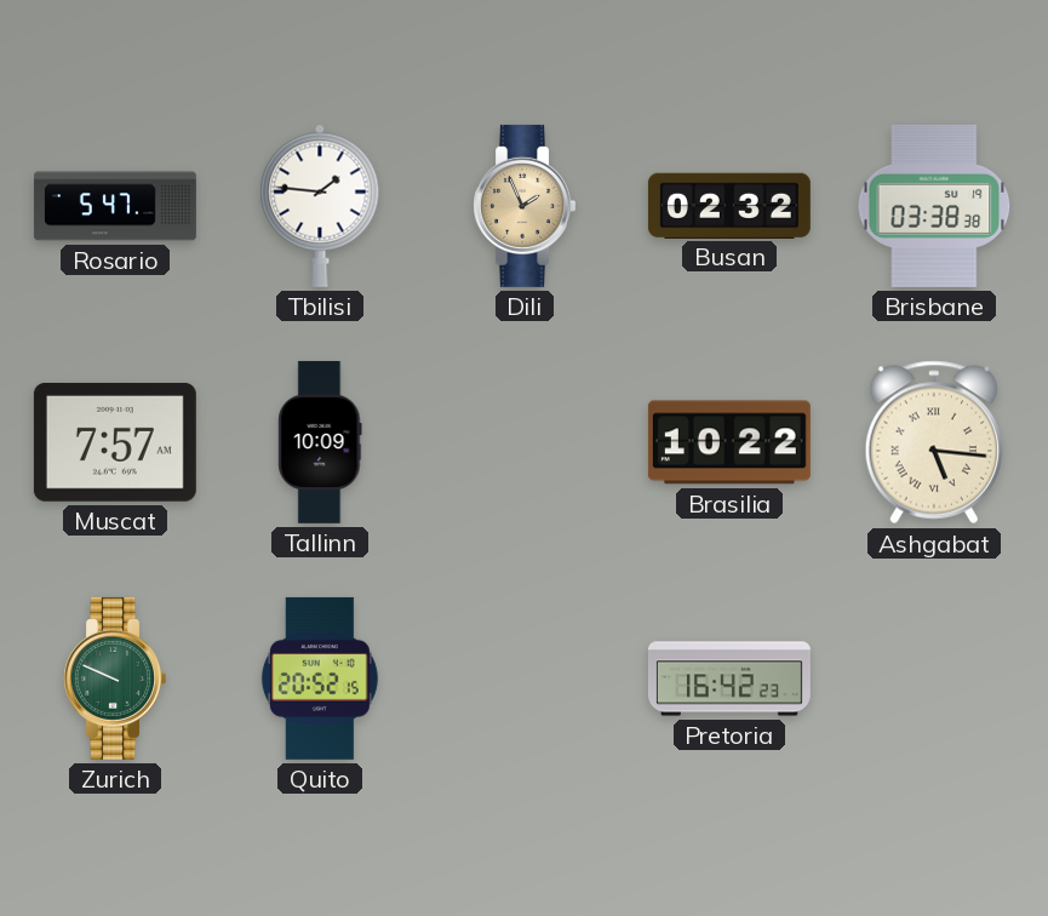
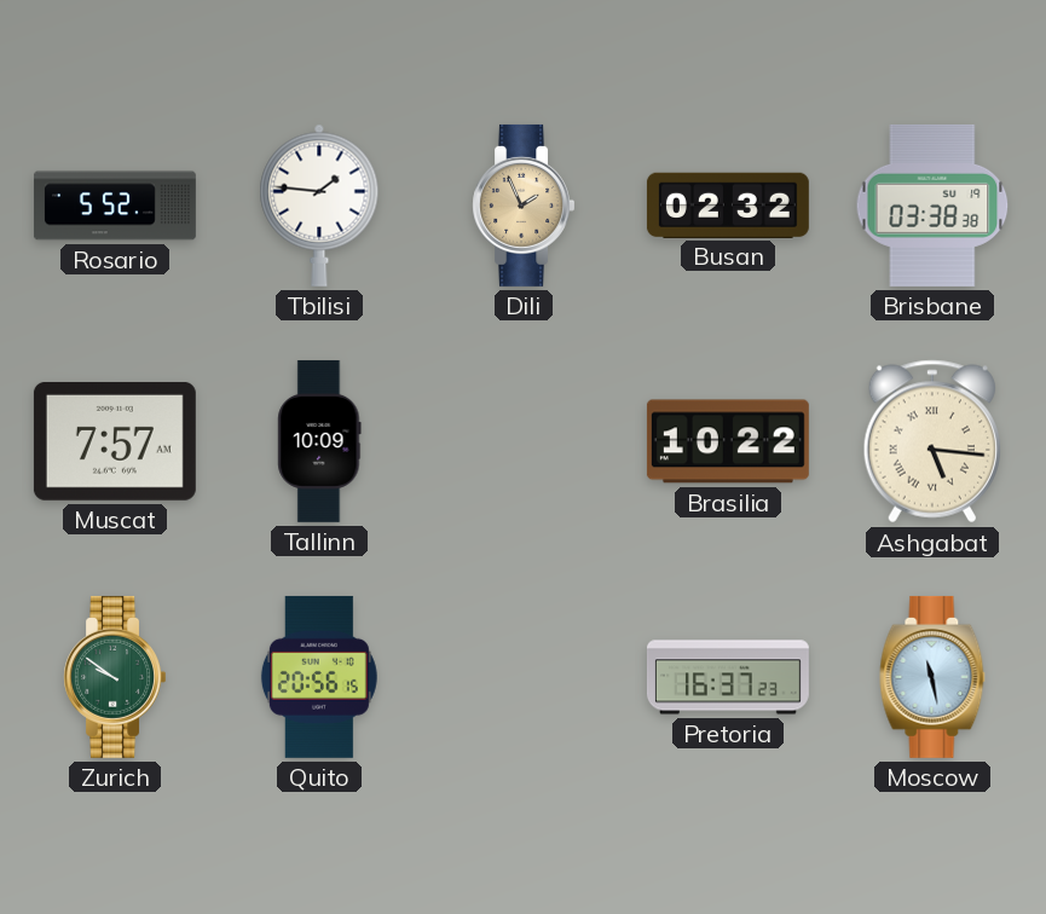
Rosario: 5:47 -> 5:52 (115, 206)
Zurich: 9:49 -> 9:51 (114, 677)
Quito: 20:52 -> 20:56 (319, 677)
Pretoria: 16:42 -> 16:37 (728, 677)
Moscow: none -> 11:28 (932, 677)
